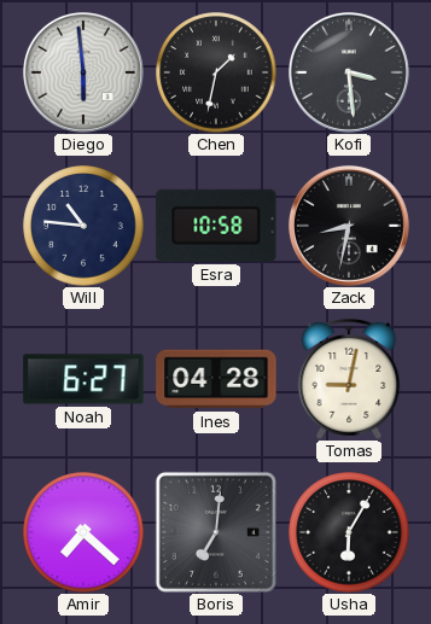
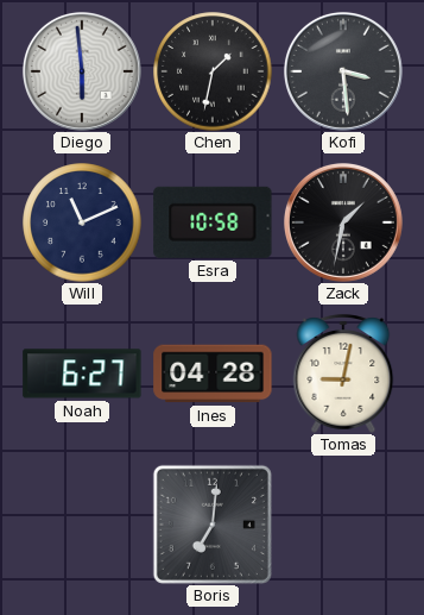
Will: 10:46 -> 11:11 (82, 222)
Zack: 8:32 -> 1:32 (343, 222)
Amir: 7:22 -> none (83, 532)
Usha: 6:05 -> none (349, 532)
